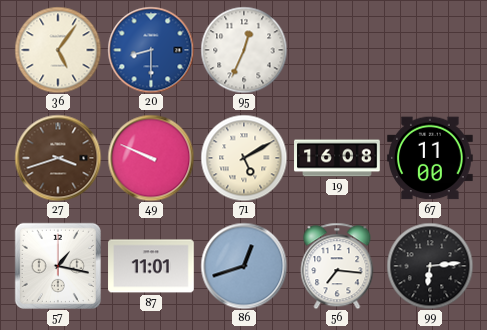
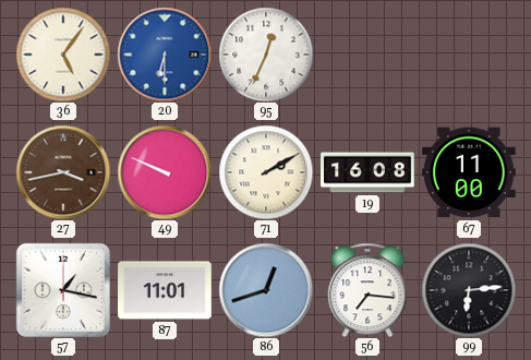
20: 8:30 -> 6:30 (165, 55)
27: 3:42 -> 3:43 (63, 172)
71: 5:10 -> 2:10 (266, 172)
